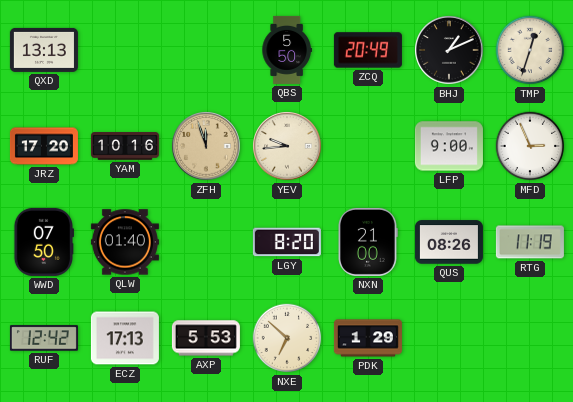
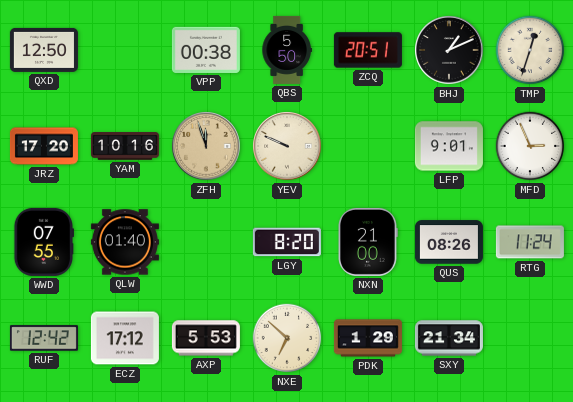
QXD: 13:13 -> 12:50 (44, 50)
VPP: none -> 00:38 (206, 50)
ZCQ: 20:49 -> 20:51 (368, 50)
YEV: 9:44 -> 9:49 (287, 146)
LFP: 9:00 -> 9:01 (449, 146)
WWD: 07:50 -> 07:55 (43, 242)
RTG: 11:19 -> 11:24 (530, 242)
ECZ: 17:13 -> 17:12 (125, 338)
SXY: none -> 21:34 (449, 338)
